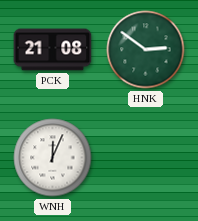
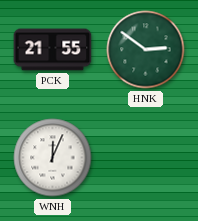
PCK: 21:08 -> 21:55 (53, 50)
